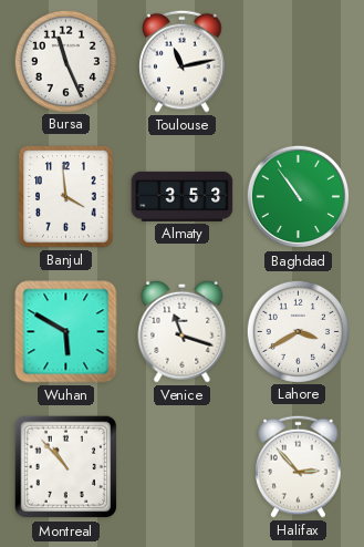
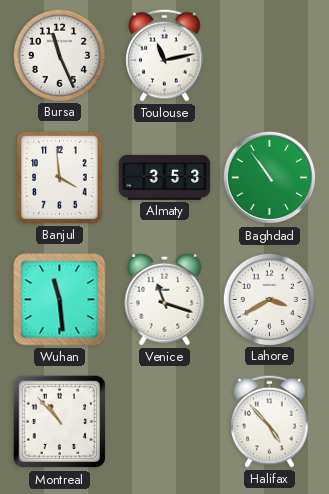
Wuhan: 5:50 -> 11:29 (60, 300)
Halifax: 2:53 -> 4:53 (270, 421)
